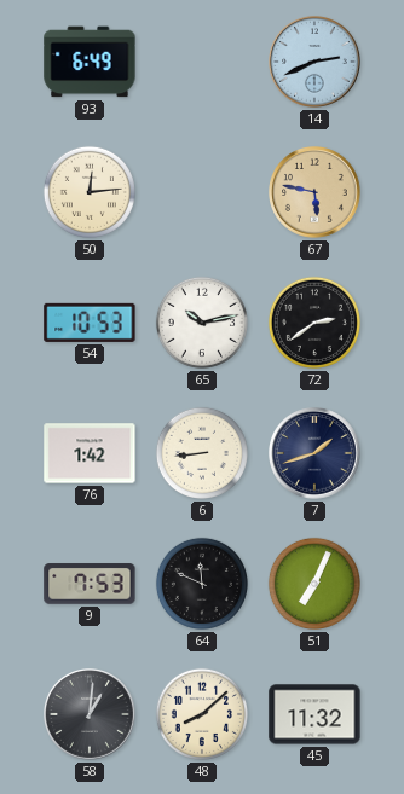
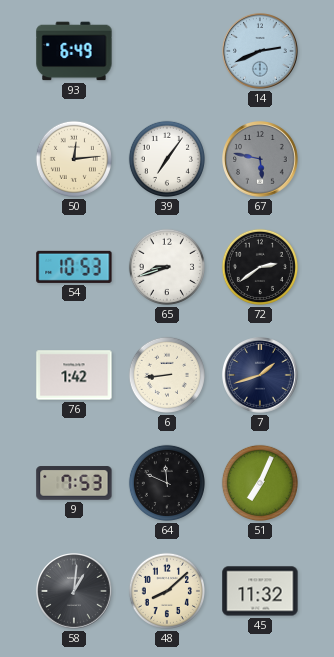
39: none -> 7:06 (167, 159)
67 dial: champagne -> grey (261, 160)
65: 10:13 -> 8:42 (167, 267)
